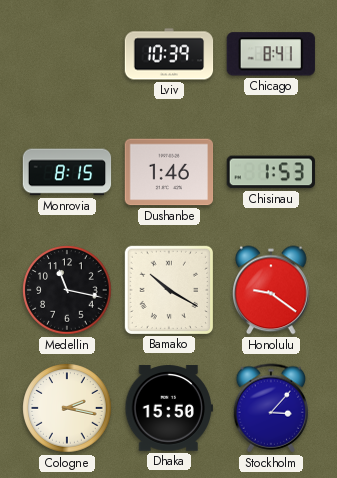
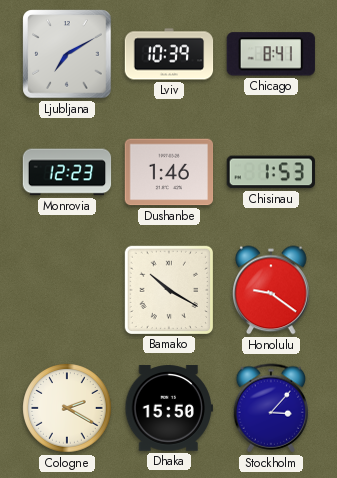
Ljubljana: none -> 7:10 (67, 54)
Monrovia: 8:15 -> 12:23 (67, 172)
Medellin: 11:17 -> none (67, 290)
Cologne: 2:17 -> 2:20 (67, 408)
